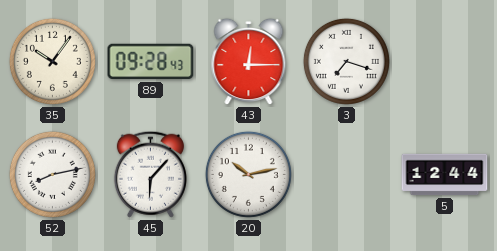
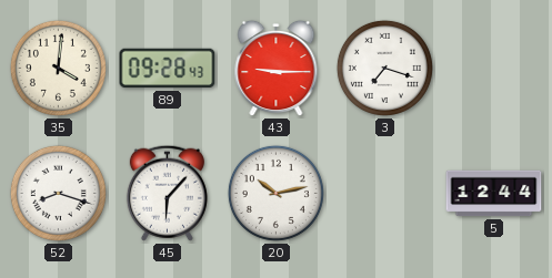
35: 10:06 -> 4:01 (58, 68)
43: 12:15 -> 9:15 (277, 69)
52: 8:13 -> 8:18 (58, 193)
